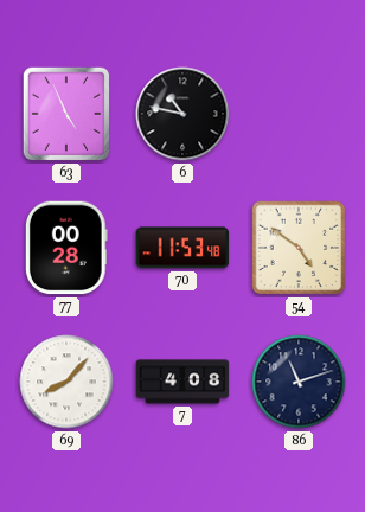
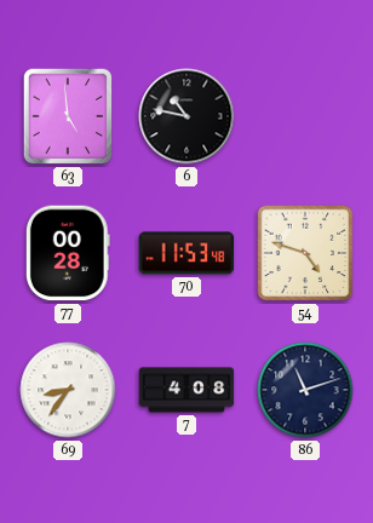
63: 4:56 -> 4:59 (68, 116)
54: 4:51 -> 4:48 (305, 253)
69: 8:07 -> 8:36 (68, 390)
